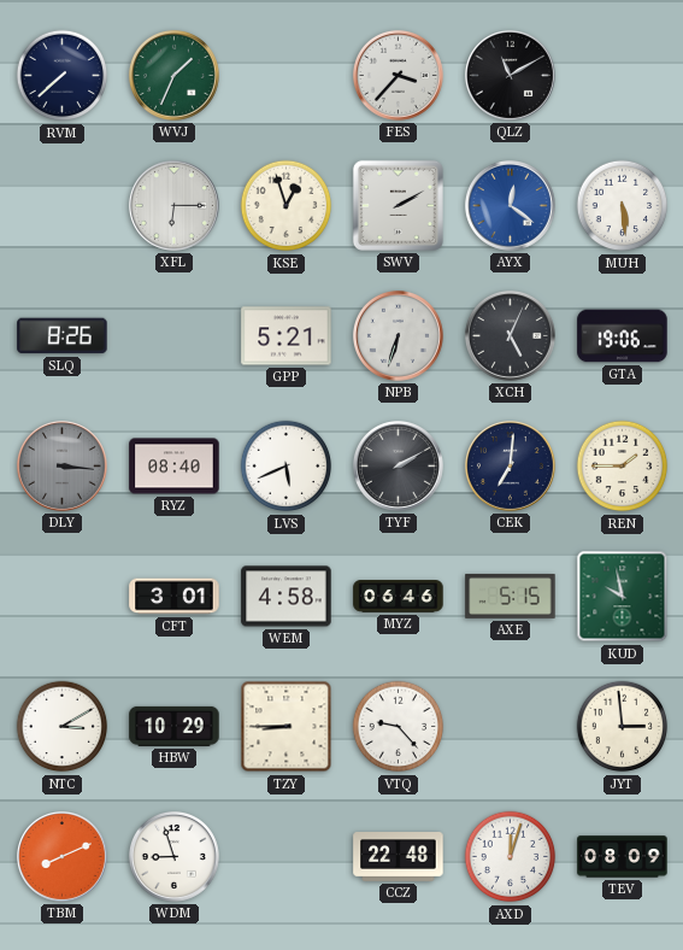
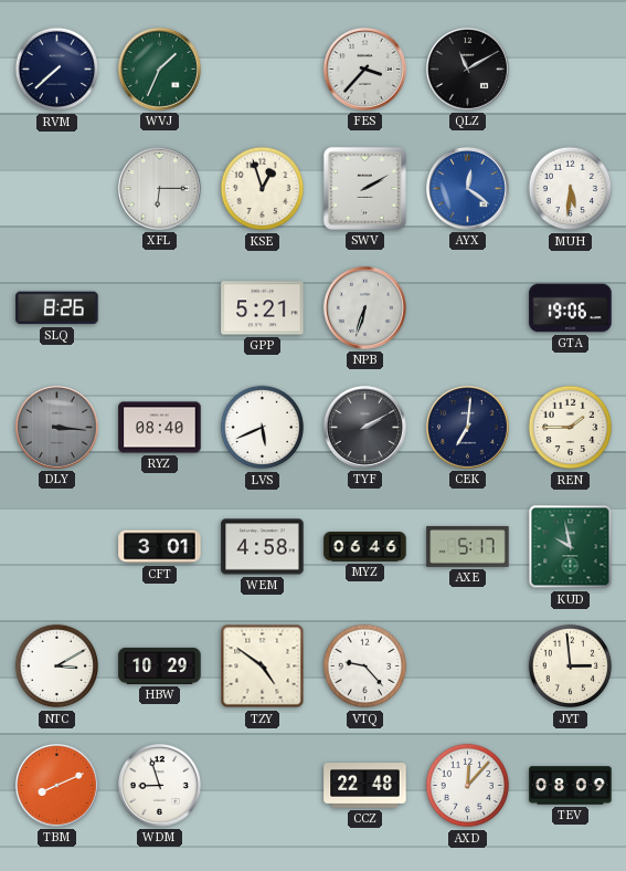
MUH: 5:29 -> 5:31 (571, 189)
XCH: 5:04 -> none (510, 335)
AXE: 5:15 -> 5:17 (468, 546)
TZY: 8:45 -> 4:51 (263, 667)
AXD: 12:03 -> 12:07 (468, 786)
